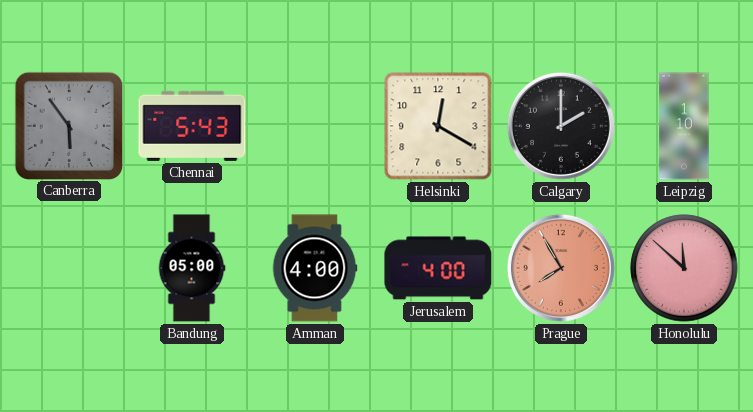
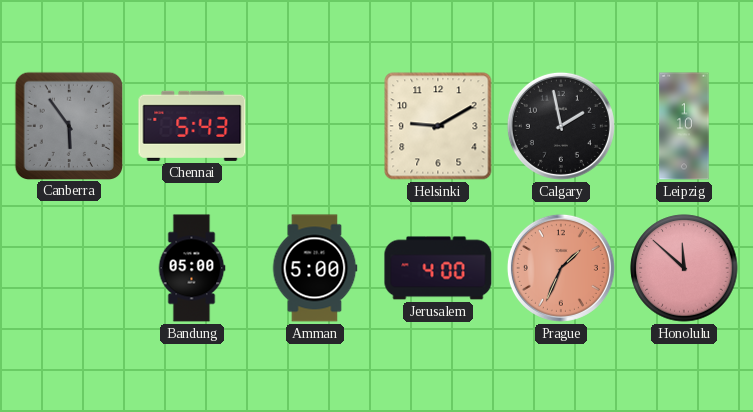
Helsinki: 12:20 -> 9:10 (438, 126)
Calgary: 2:00 -> 1:58 (561, 126)
Amman: 4:00 -> 5:00 (315, 268)
Prague: 7:55 -> 1:34 (561, 268)
